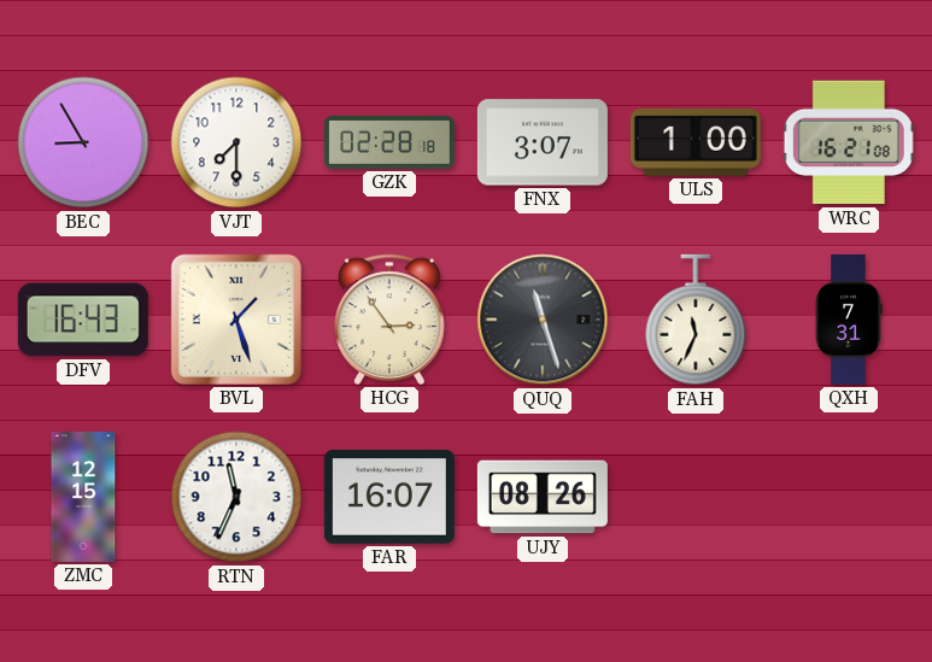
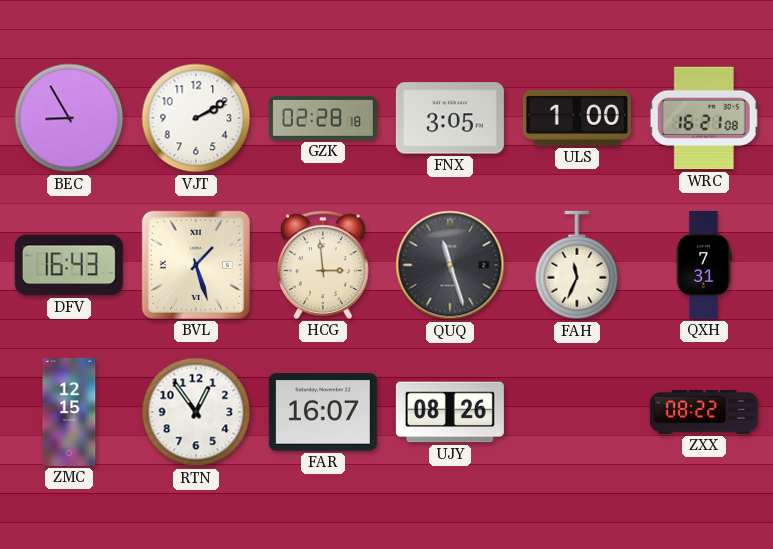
VJT: 7:30 -> 2:10 (196, 118)
FNX: 3:07 -> 3:05 (450, 118)
HCG: 2:54 -> 2:59 (323, 265)
RTN: 11:34 -> 12:54 (196, 412)
ZXX: none -> 08:22 (704, 413)
